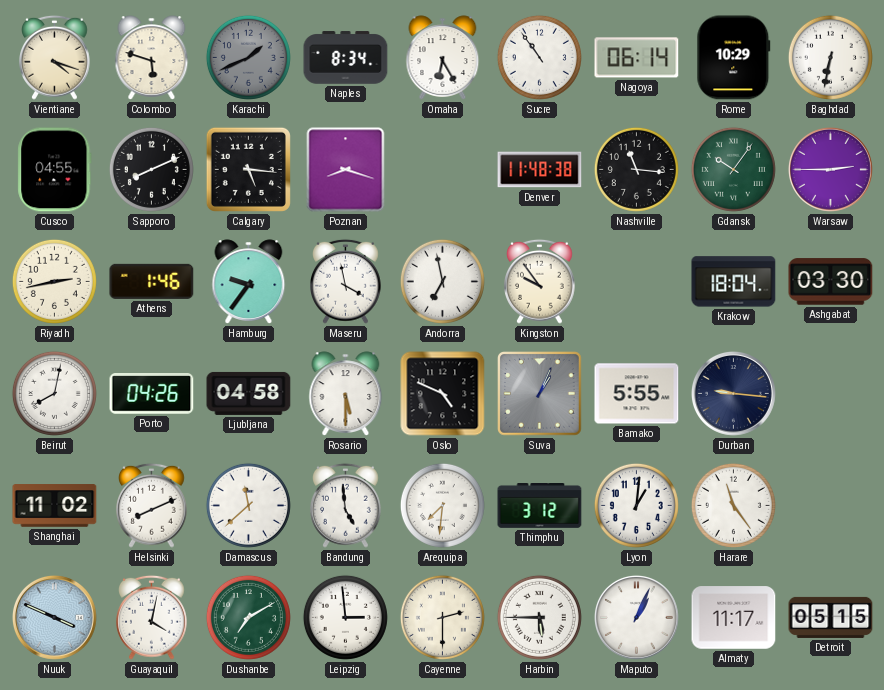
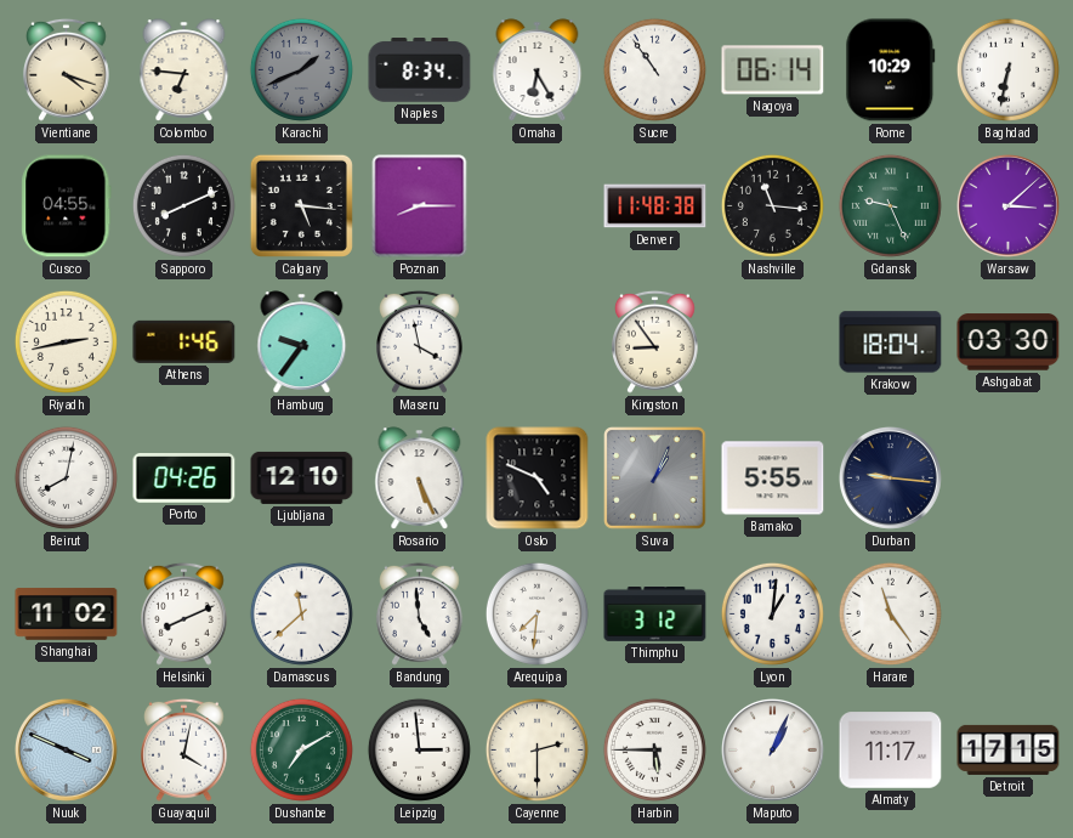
Colombo: 5:48 -> 6:46 (184, 70)
Poznan: 8:18 -> 8:15 (420, 206)
Gdansk: 10:06 -> 9:26 (890, 205)
Warsaw: 2:45 -> 3:08 (1007, 205)
Andorra: 6:58 -> none (442, 281)
Kingston: 9:54 -> 8:54 (655, 341)
Ljubljana: 04:58 -> 12:10 (302, 477)
Rosario: 5:30 -> 5:26 (420, 479)
Detroit: 05:15 -> 17:15 (1009, 749)
